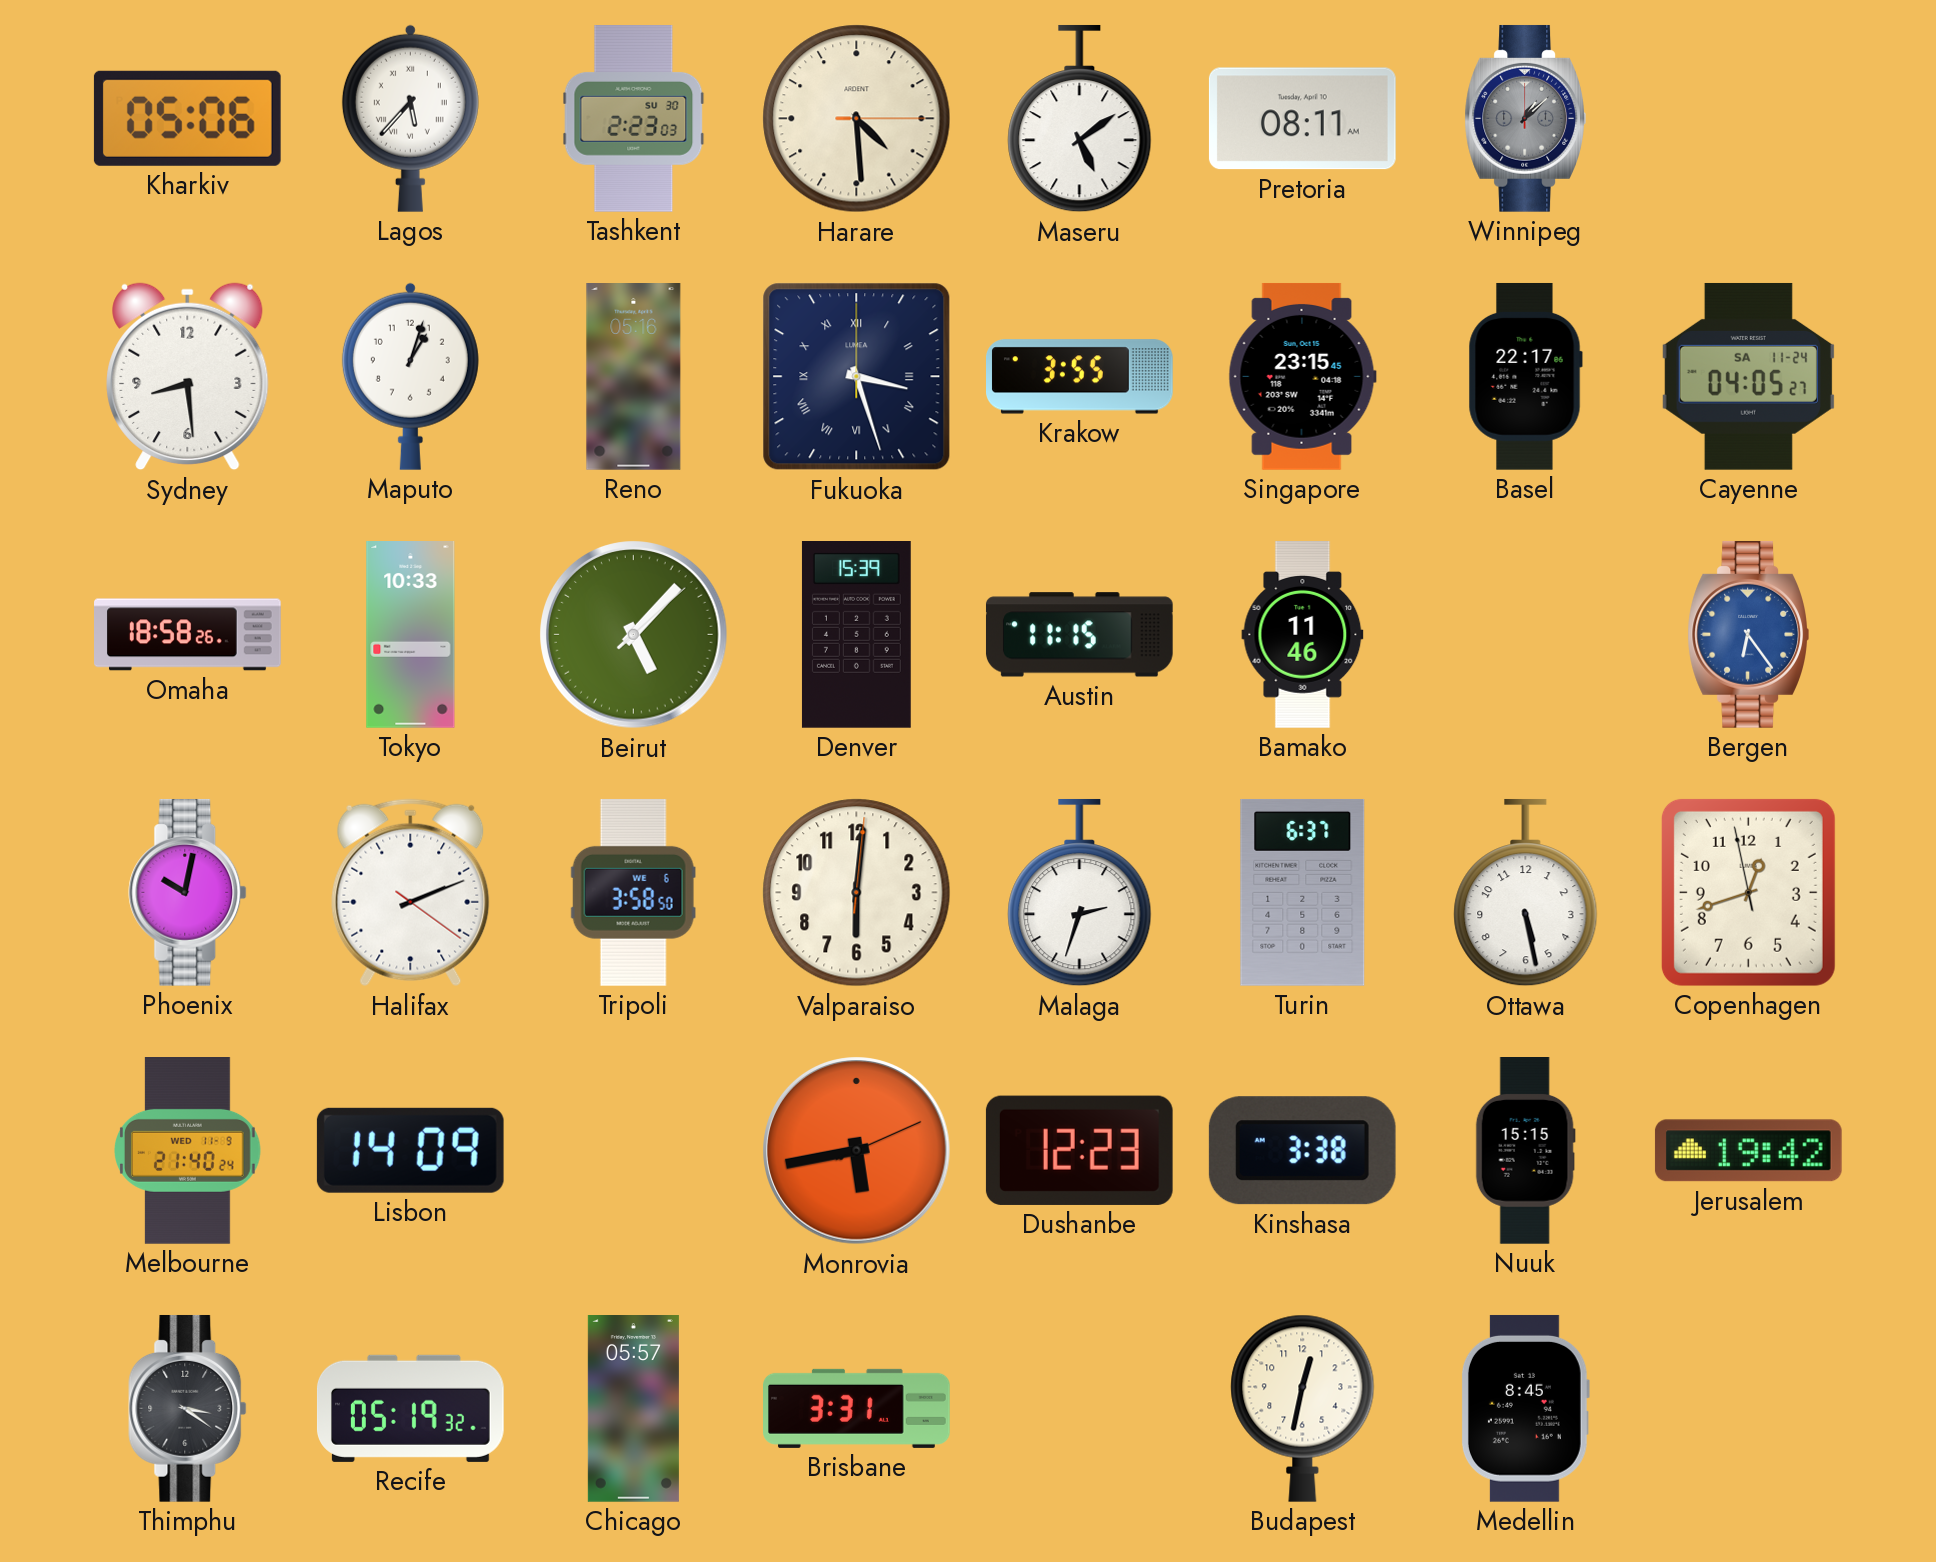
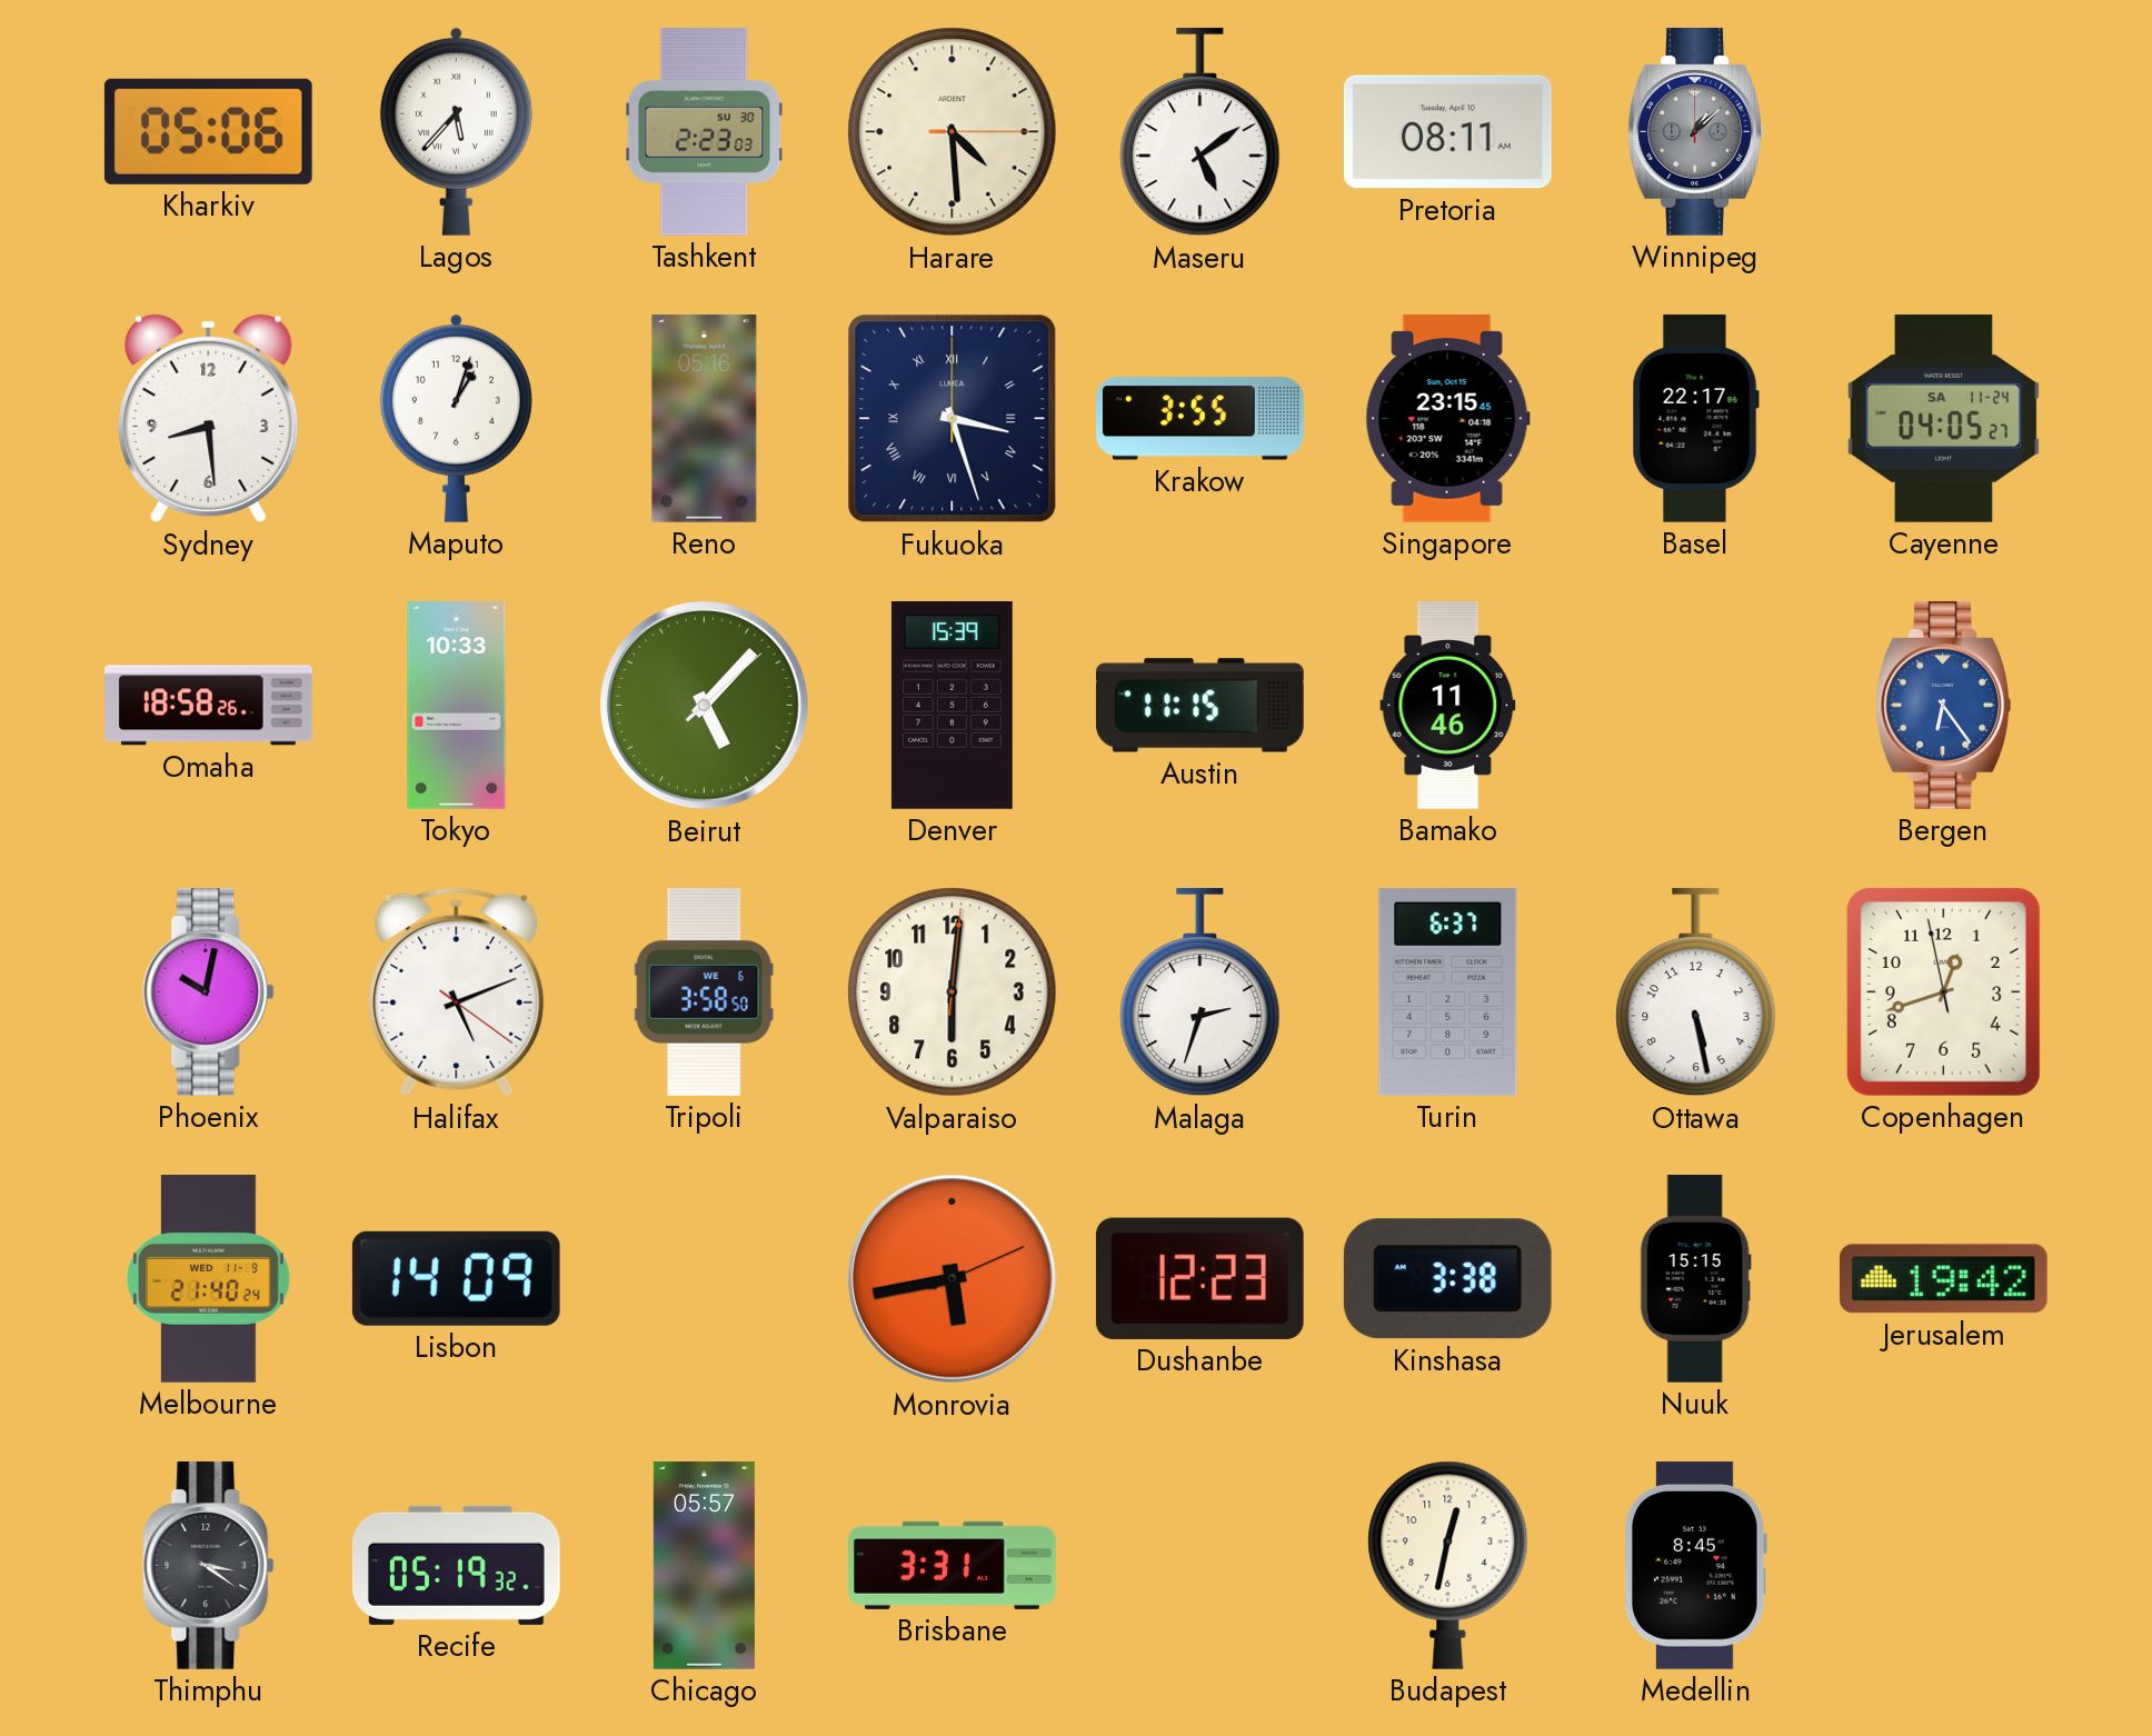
Halifax: 2:11 -> 5:11 (457, 992)
